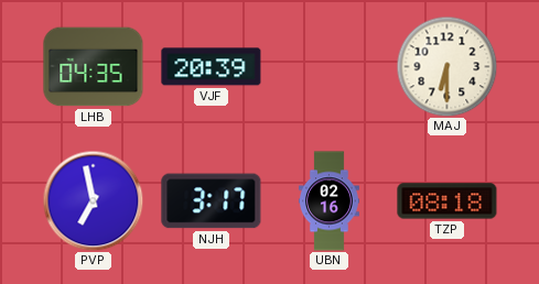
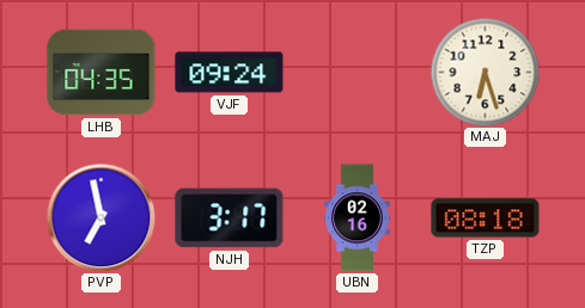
VJF: 20:39 -> 09:24 (230, 73)
MAJ: 6:30 -> 6:27 (485, 72)
